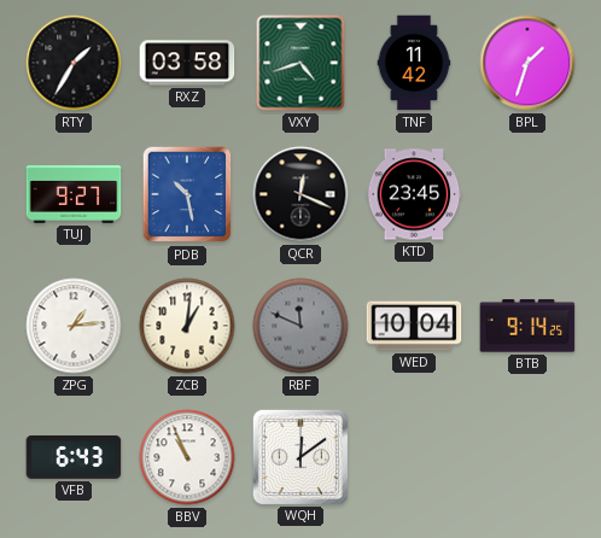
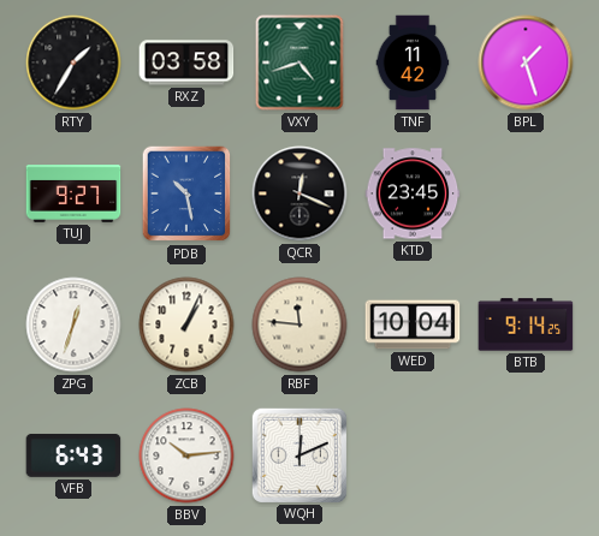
BPL: 1:33 -> 1:27 (526, 62)
ZPG: 1:14 -> 12:33 (73, 324)
ZCB: 1:01 -> 1:04 (186, 324)
RBF: 11:49 -> 11:46 (299, 324)
RBF dial: grey -> cream (299, 324)
BBV: 10:56 -> 10:14 (186, 455)
WQH: 12:09 -> 12:11 (298, 454)
